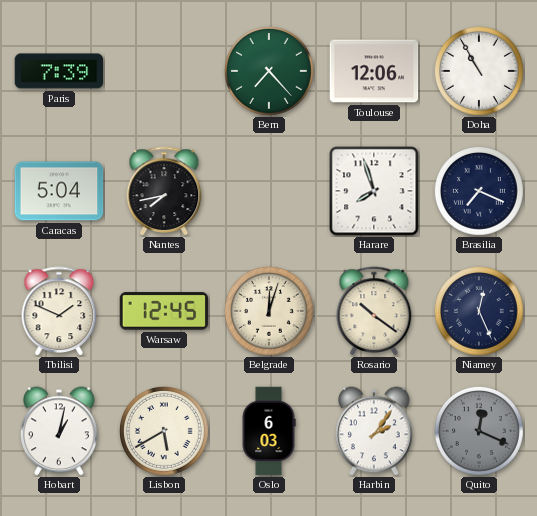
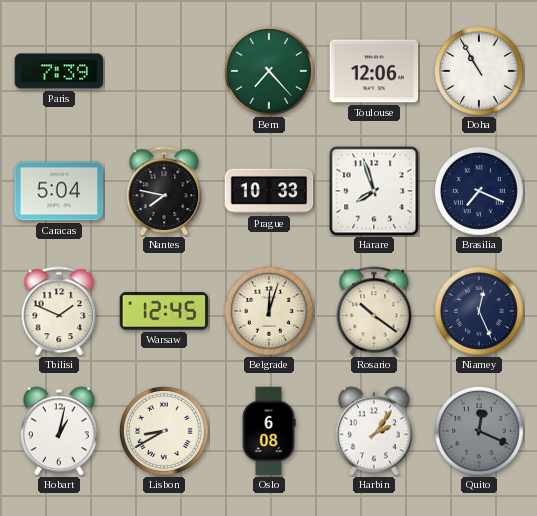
Nantes: 7:43 -> 7:47 (164, 191)
Prague: none -> 10:33 (269, 191)
Lisbon: 5:40 -> 8:40 (164, 432)
Oslo: 6:03 -> 6:08 (269, 431)
